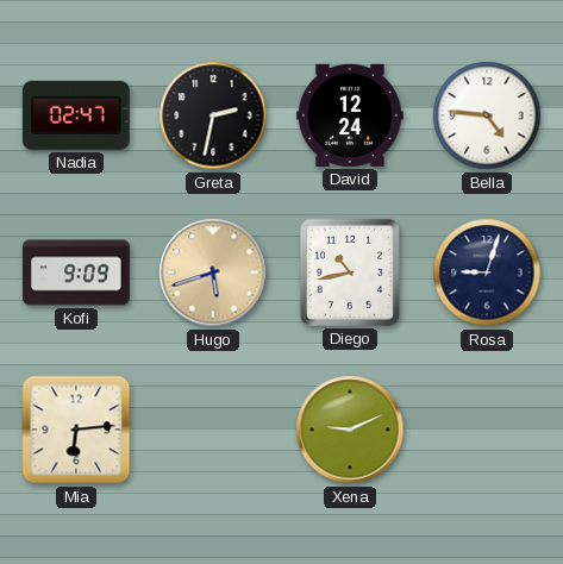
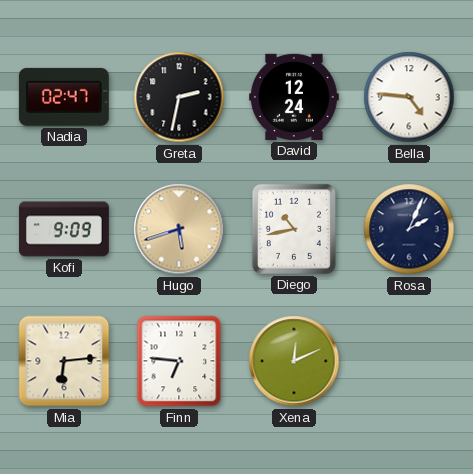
Rosa: 9:03 -> 2:04 (409, 229)
Finn: none -> 6:46 (179, 361)
Xena: 9:11 -> 12:11 (294, 361)
